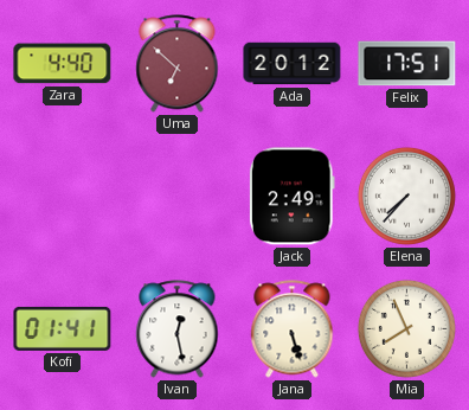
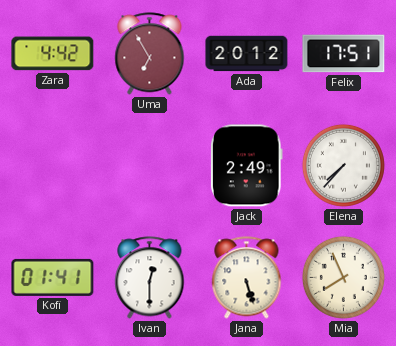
Zara: 4:40 -> 4:42 (53, 54)
Uma: 6:52 -> 6:55 (150, 54)
Ivan: 12:28 -> 12:30 (150, 278)
